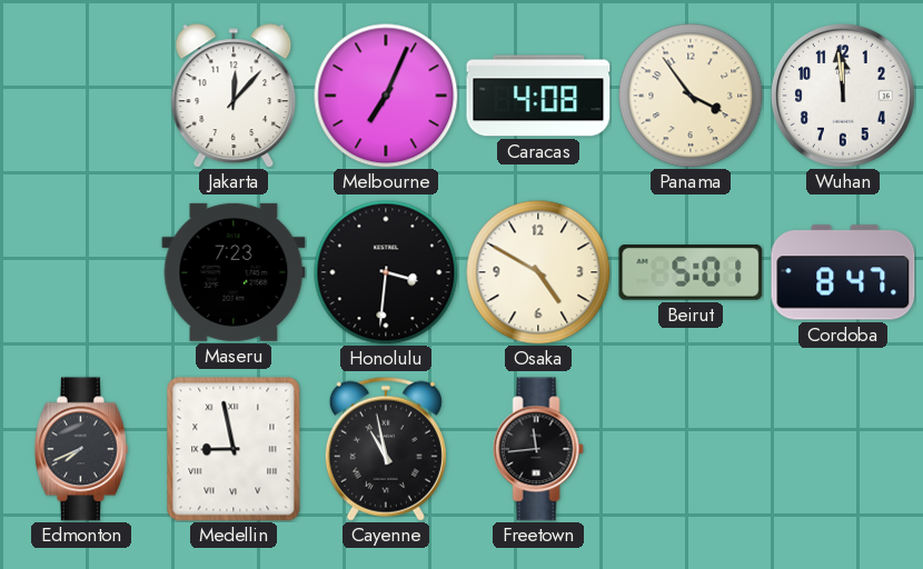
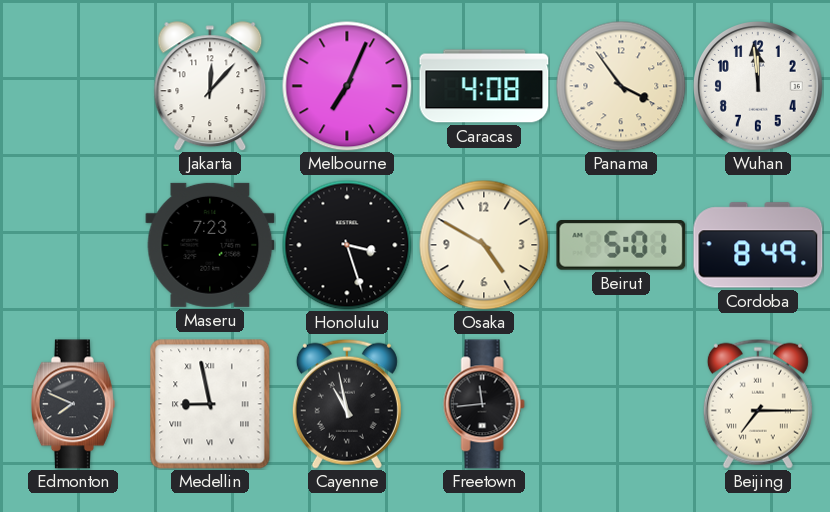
Honolulu: 3:31 -> 3:27 (347, 245)
Cordoba: 8:47 -> 8:49 (758, 245)
Edmonton: 7:41 -> 7:49 (73, 404)
Beijing: none -> 7:15 (758, 404)
